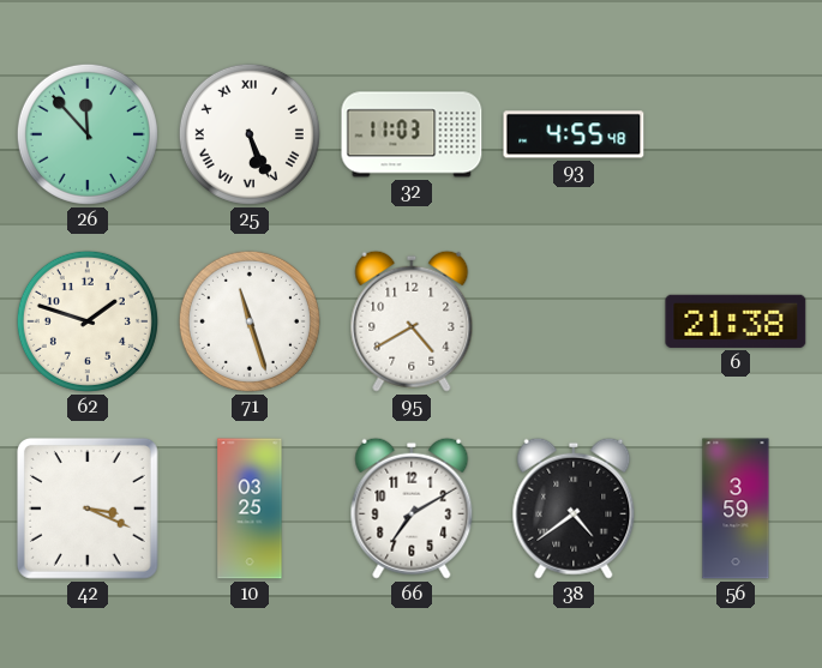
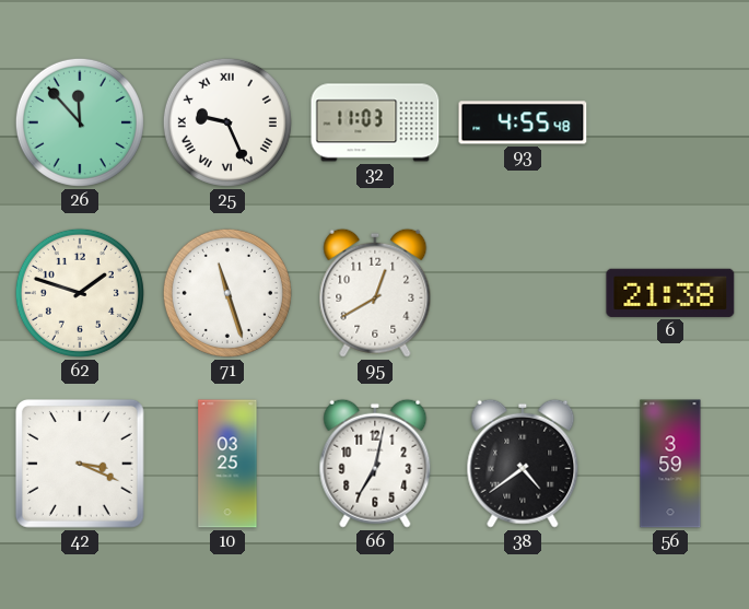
25: 5:26 -> 9:26 (227, 122)
95: 4:40 -> 12:40 (375, 293)
66: 7:10 -> 7:02 (375, 464)
